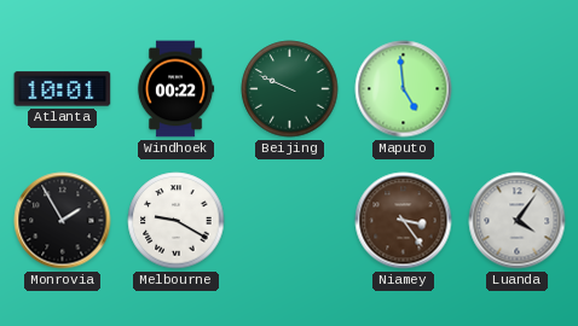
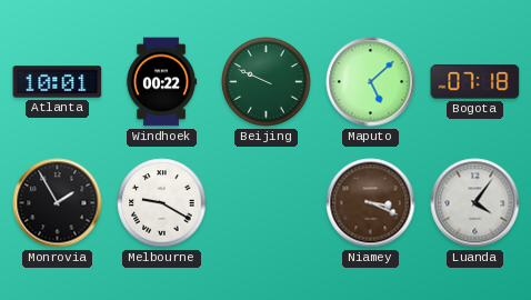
Maputo: 4:59 -> 5:08 (371, 82)
Bogota: none -> 07:18 (475, 82)
Niamey: 3:24 -> 3:19 (371, 203)
